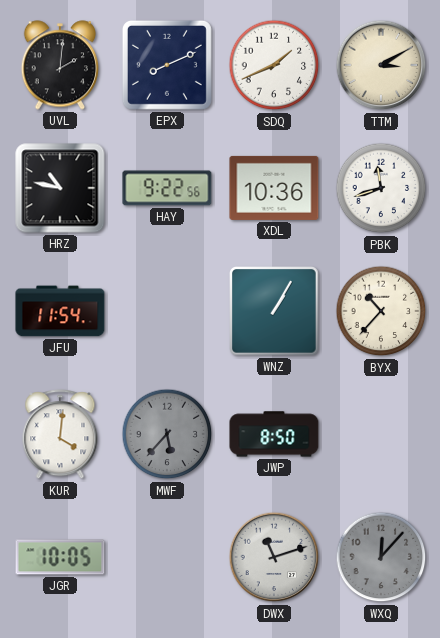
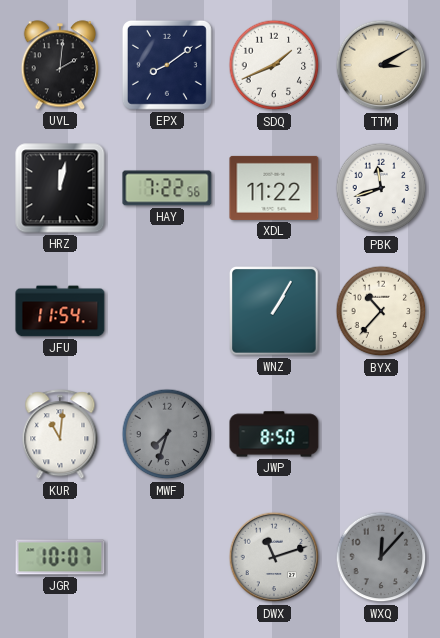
EPX: 8:11 -> 8:09 (167, 65)
HRZ: 10:47 -> 12:02 (60, 188)
HAY: 9:22 -> 7:22 (167, 188)
XDL: 10:36 -> 11:22 (274, 188)
KUR: 4:01 -> 11:01 (60, 435)
MWF: 5:37 -> 7:33 (167, 434)
JGR: 10:05 -> 10:07 (60, 557)
